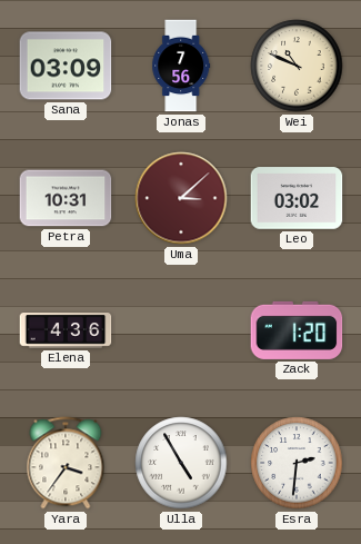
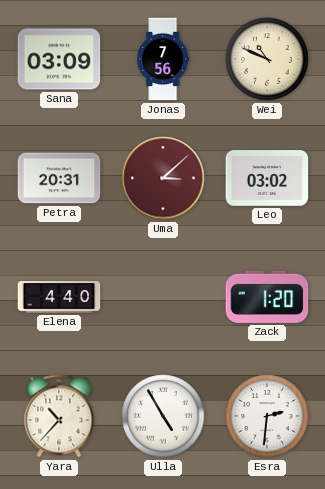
Petra: 10:31 -> 20:31 (59, 178)
Elena: 4:36 -> 4:40 (59, 297)
Yara: 3:36 -> 10:37 (59, 416)
